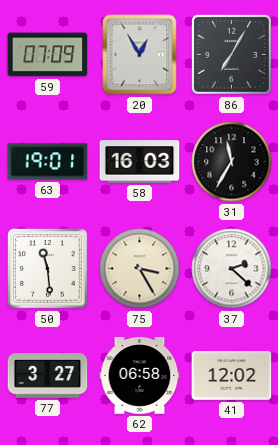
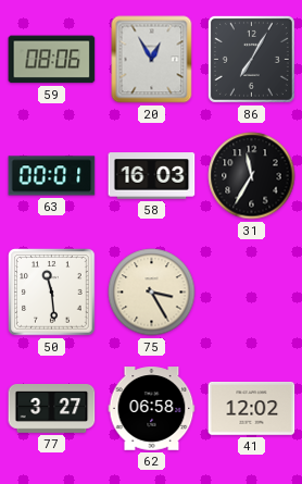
59: 07:09 -> 08:06 (52, 60)
63: 19:01 -> 00:01 (52, 176)
37: 2:22 -> none (232, 269)
